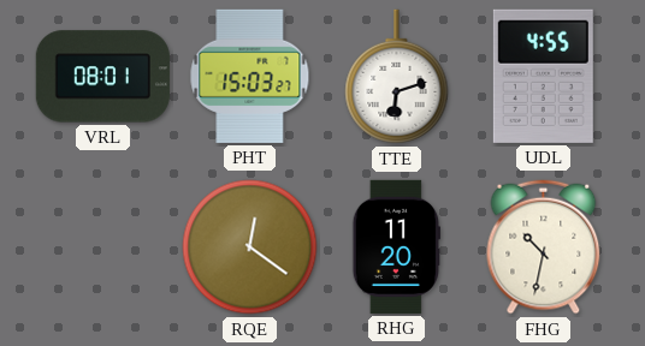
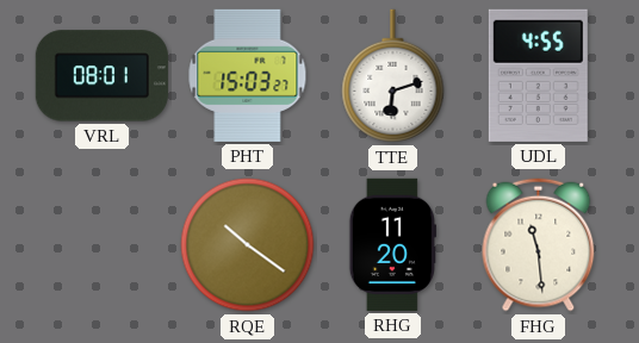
RQE: 12:21 -> 10:21 (248, 245)
FHG: 10:32 -> 11:29 (539, 245)
